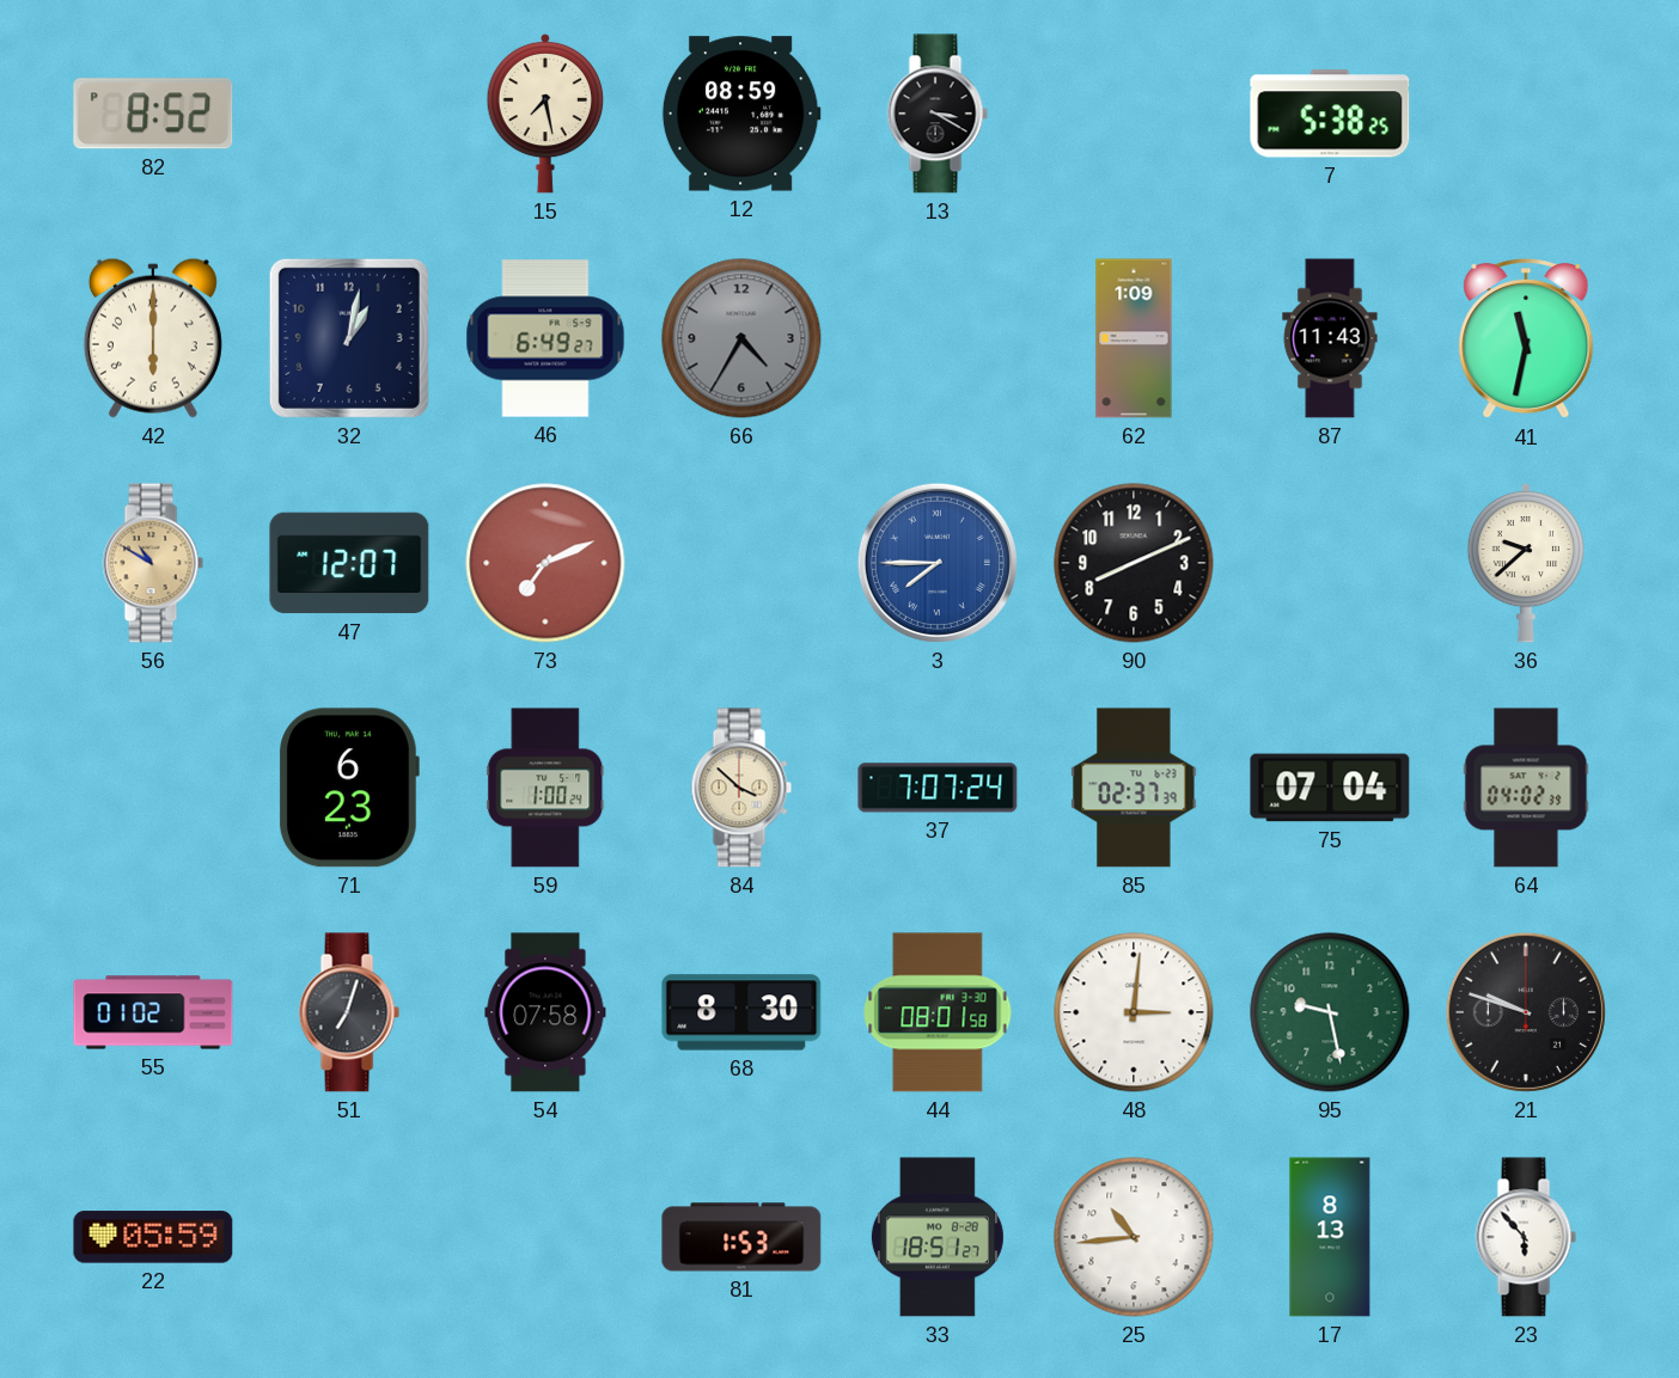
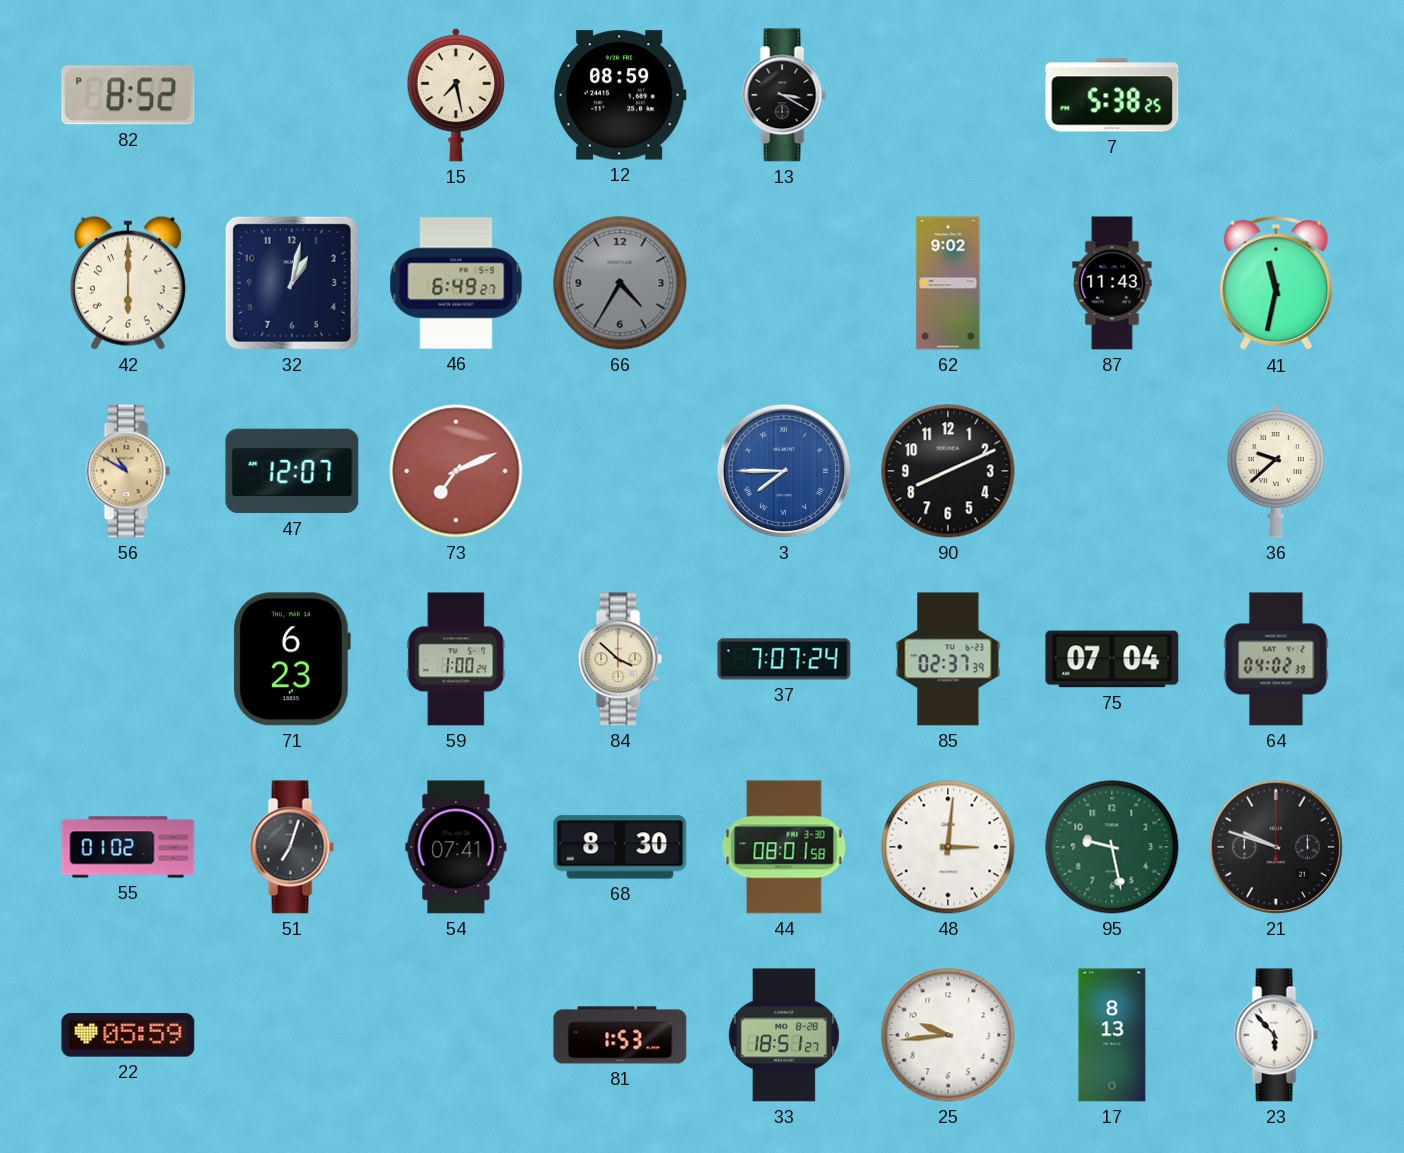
62: 1:09 -> 9:02 (948, 283)
54: 07:58 -> 07:41 (456, 847)
25: 10:44 -> 9:44 (948, 1035)
